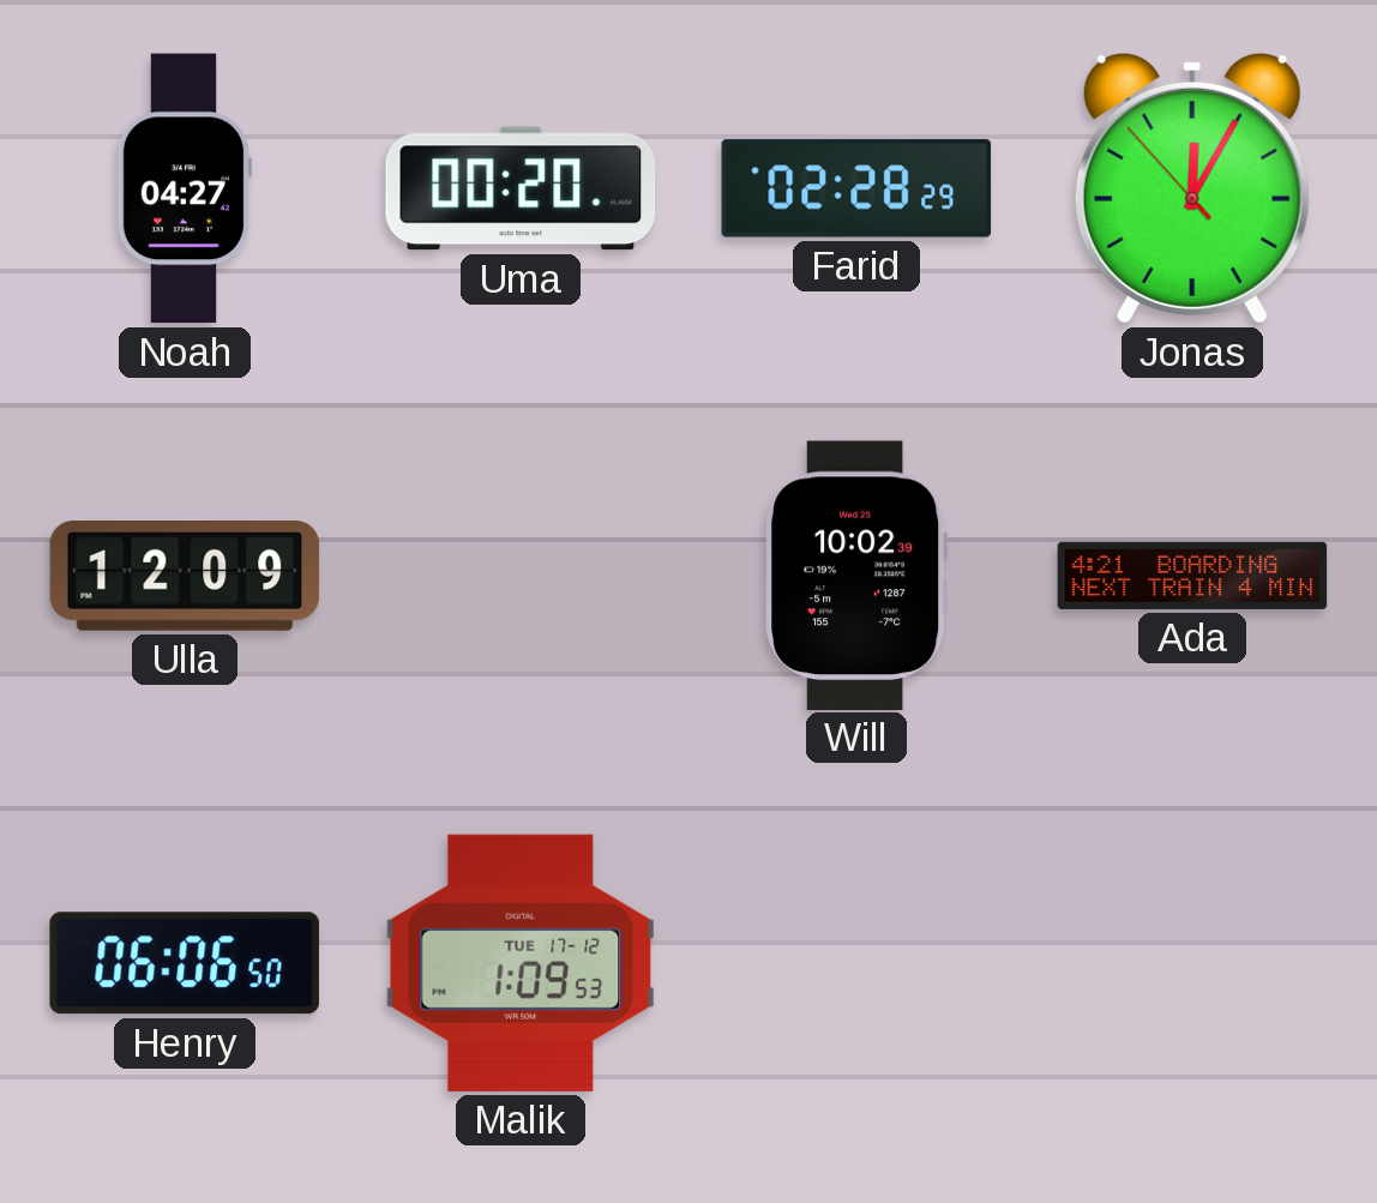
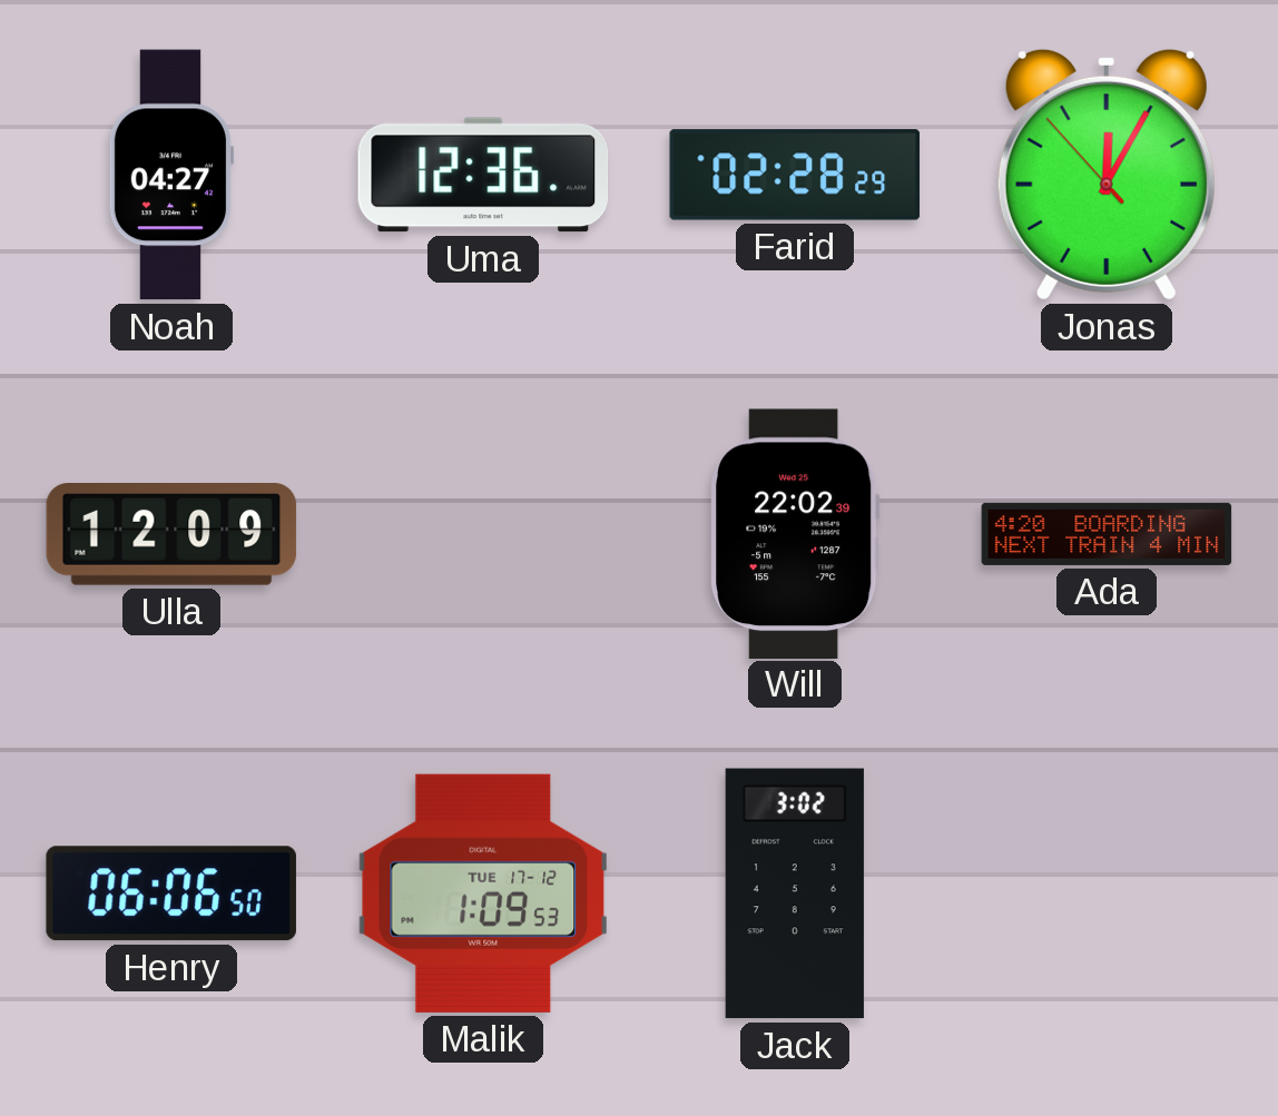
Uma: 00:20 -> 12:36 (483, 175)
Will: 10:02 -> 22:02 (795, 533)
Ada: 4:21 -> 4:20 (1107, 534)
Jack: none -> 3:02 (795, 893)
